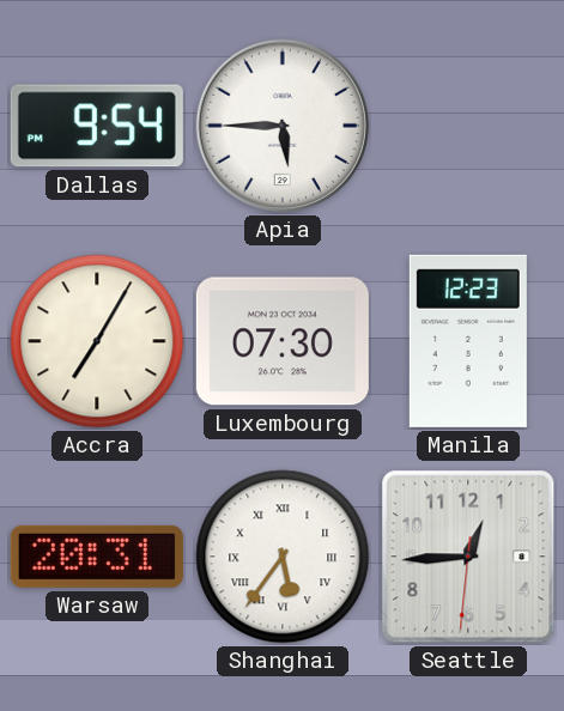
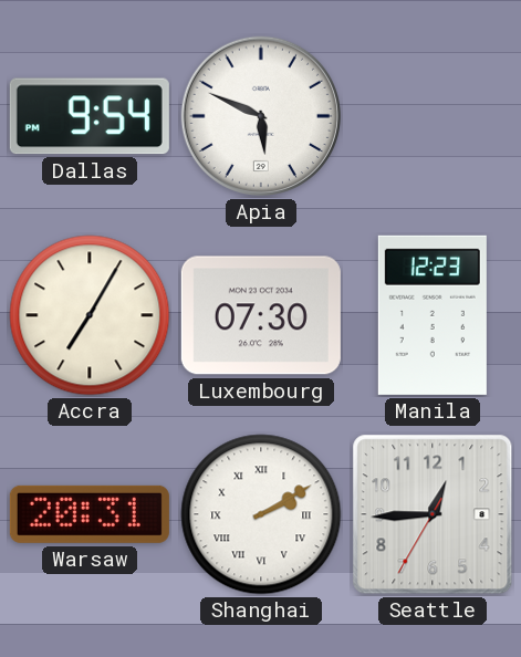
Apia: 5:45 -> 5:49 (261, 116)
Shanghai: 5:36 -> 2:10 (261, 514)
Seattle: 12:44:31 -> 12:44:35 (433, 514)
